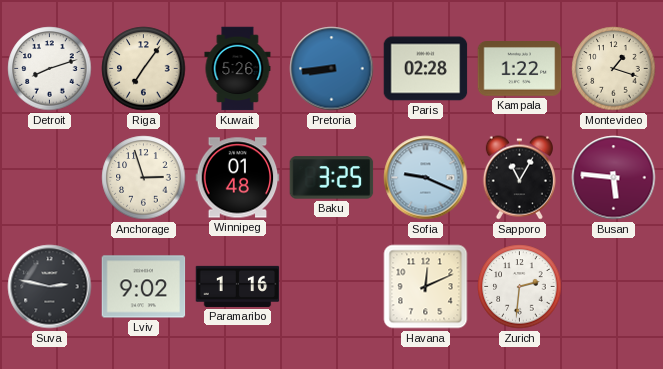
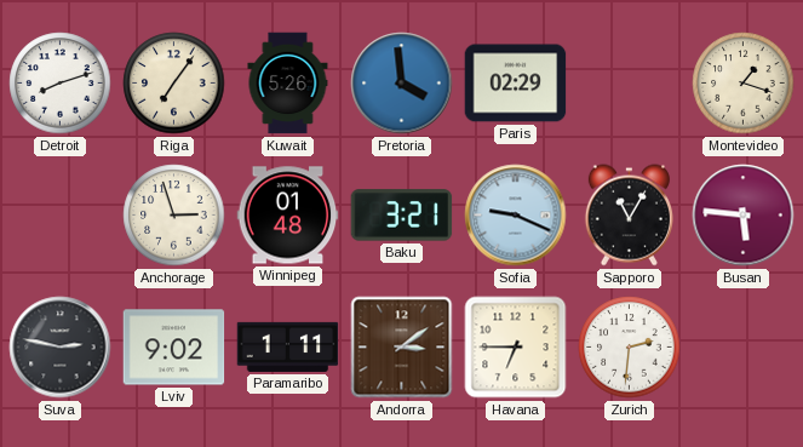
Pretoria: 8:44 -> 3:59 (402, 84)
Paris: 02:28 -> 02:29 (516, 84)
Kampala: 1:22 -> none (520, 69)
Baku: 3:25 -> 3:21 (402, 216)
Paramaribo: 1:16 -> 1:11 (288, 346)
Andorra: none -> 3:09 (402, 348)
Havana: 12:11 -> 6:45 (516, 348)
